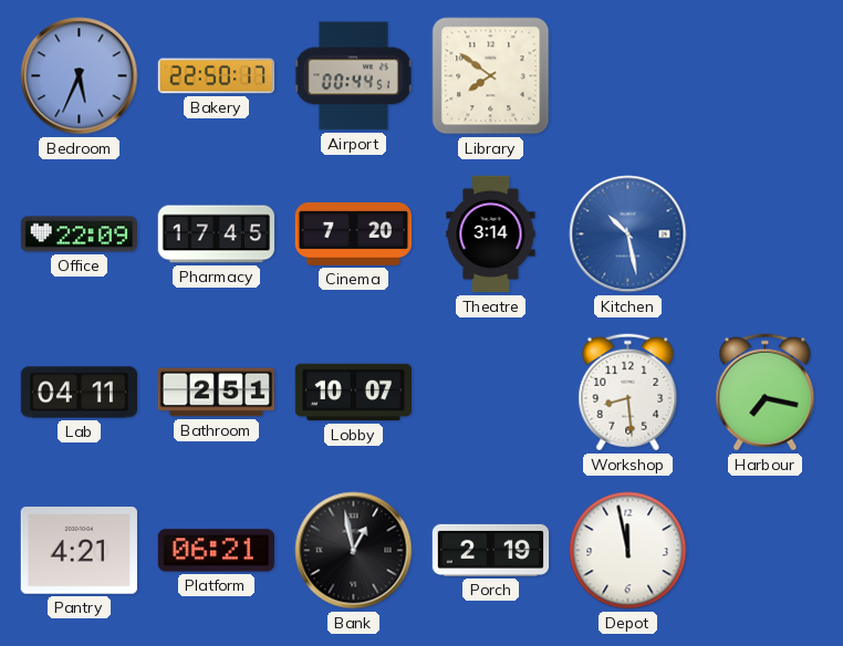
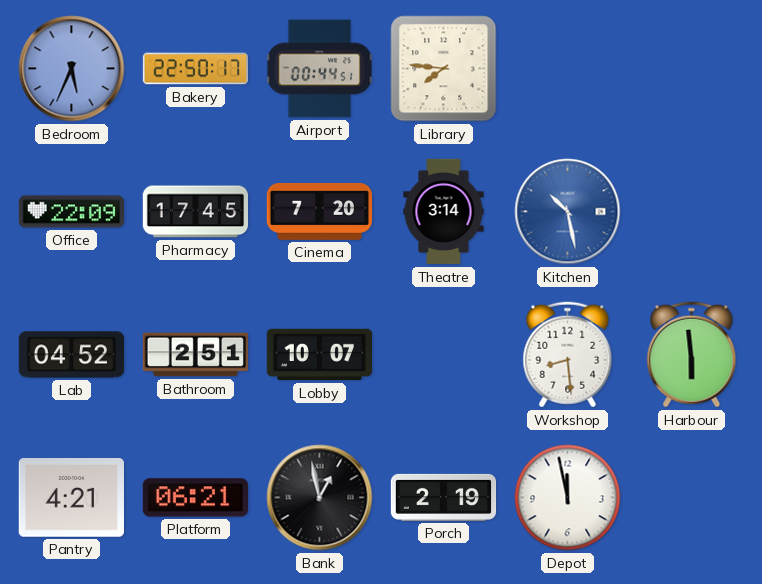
Library: 7:51 -> 7:46 (444, 69)
Lab: 04:11 -> 04:52 (72, 355)
Harbour: 7:17 -> 5:59 (692, 355)
